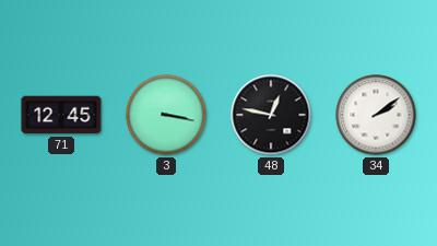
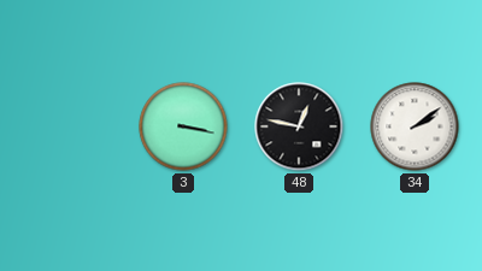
71: 12:45 -> none (61, 115)
